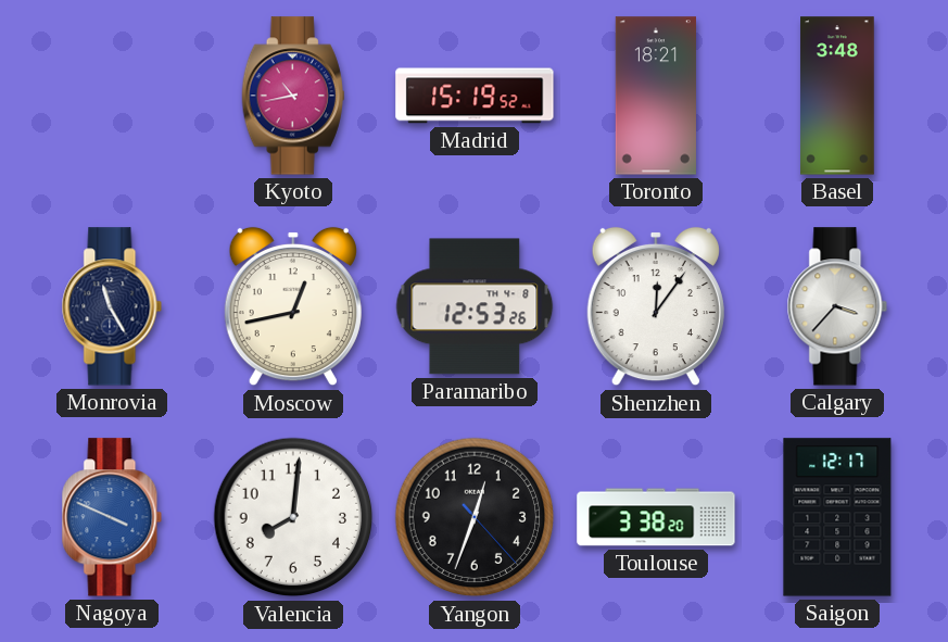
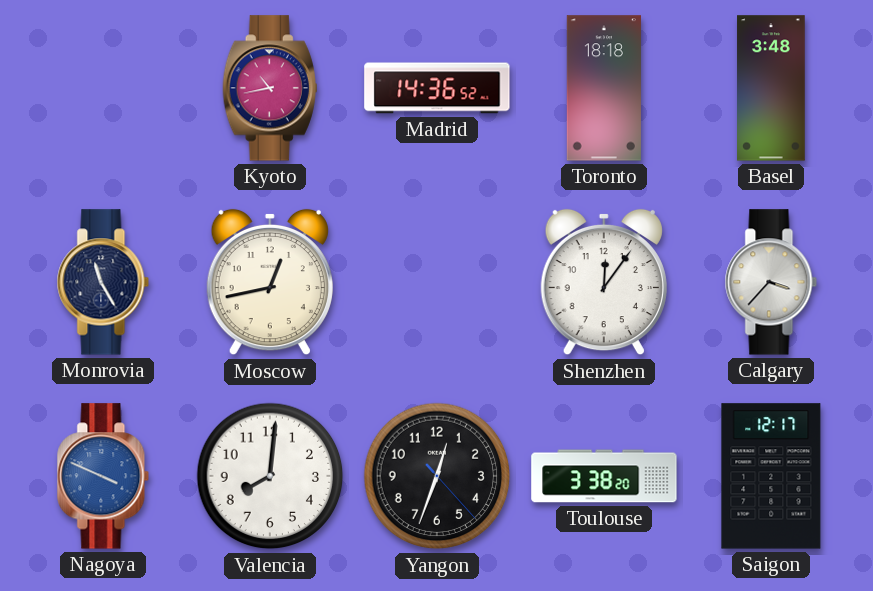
Madrid: 15:19 -> 14:36 (437, 88)
Toronto: 18:21 -> 18:18 (604, 88)
Paramaribo: 12:53 -> none (475, 306)
